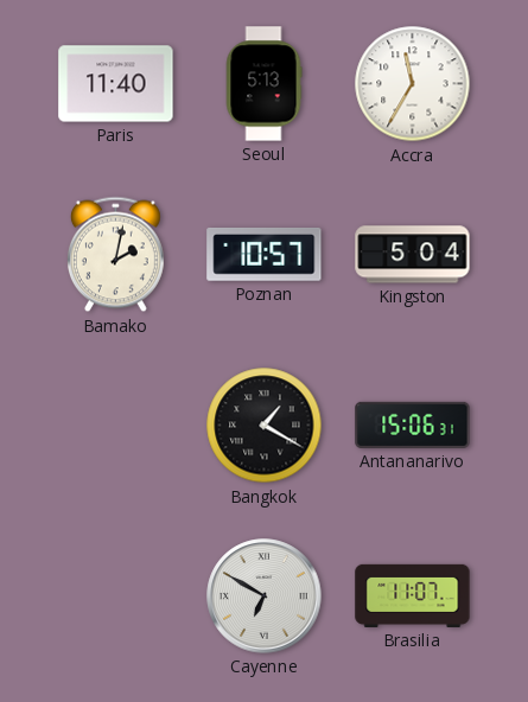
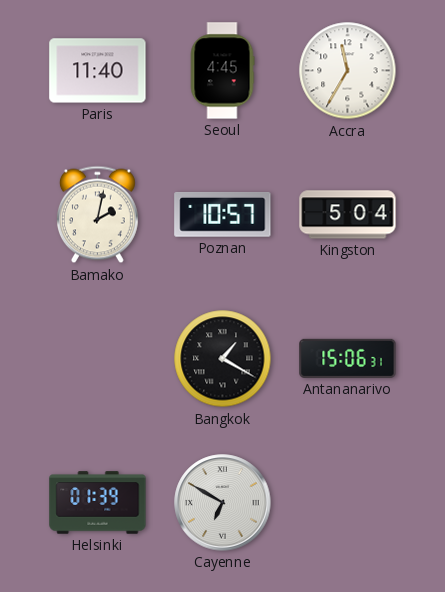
Seoul: 5:13 -> 4:45 (222, 71)
Helsinki: none -> 01:39 (98, 503)
Brasilia: 11:07 -> none (413, 595)
